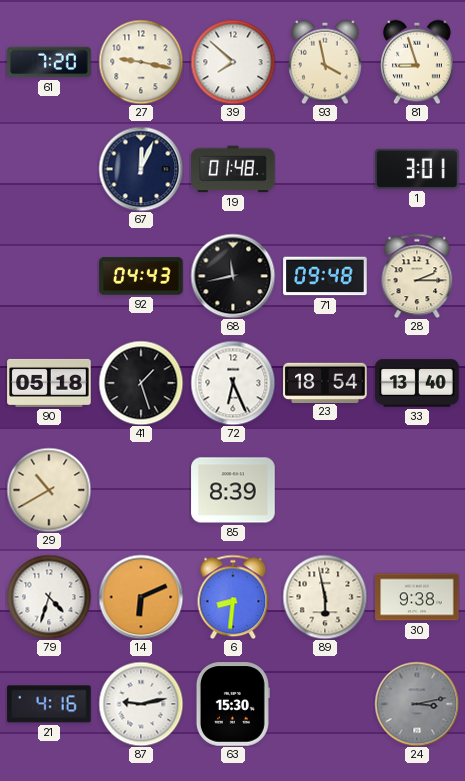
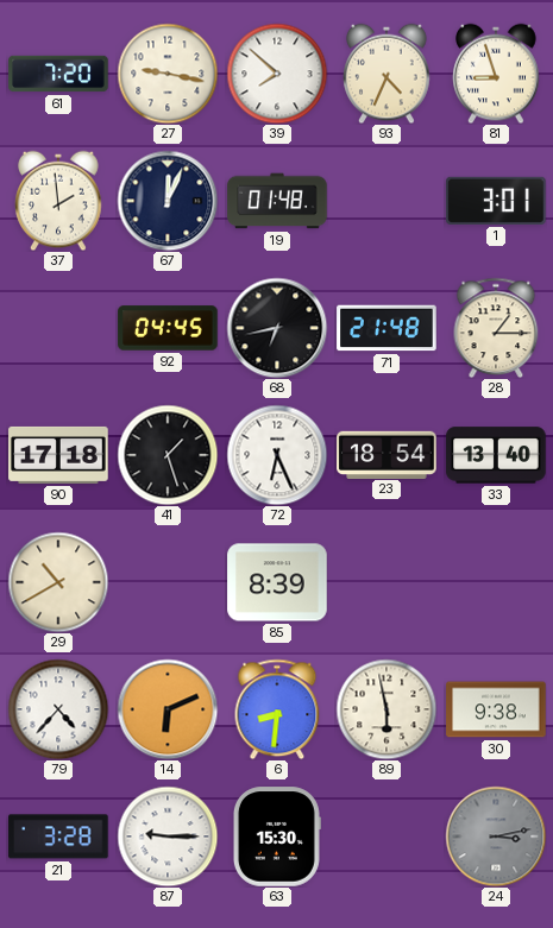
93: 3:58 -> 4:34 (387, 74)
37: none -> 1:59 (58, 201)
92: 04:43 -> 04:45 (168, 328)
68: 11:43 -> 6:43 (277, 328)
71: 09:48 -> 21:48 (387, 328)
28: 2:15 -> 1:15 (496, 328)
90: 05:18 -> 17:18 (58, 455)
79: 4:33 -> 4:37 (58, 709)
21: 4:16 -> 3:28 (58, 837)
87: 9:13 -> 9:15 (168, 837)
